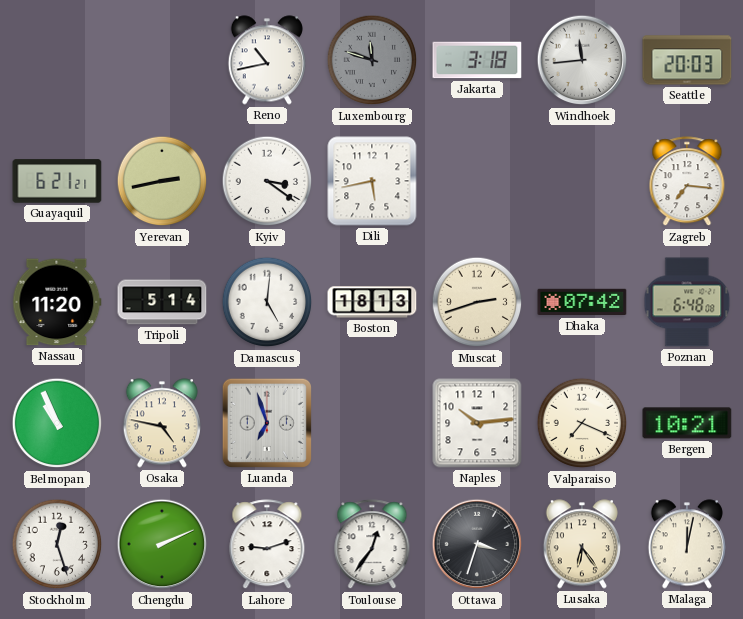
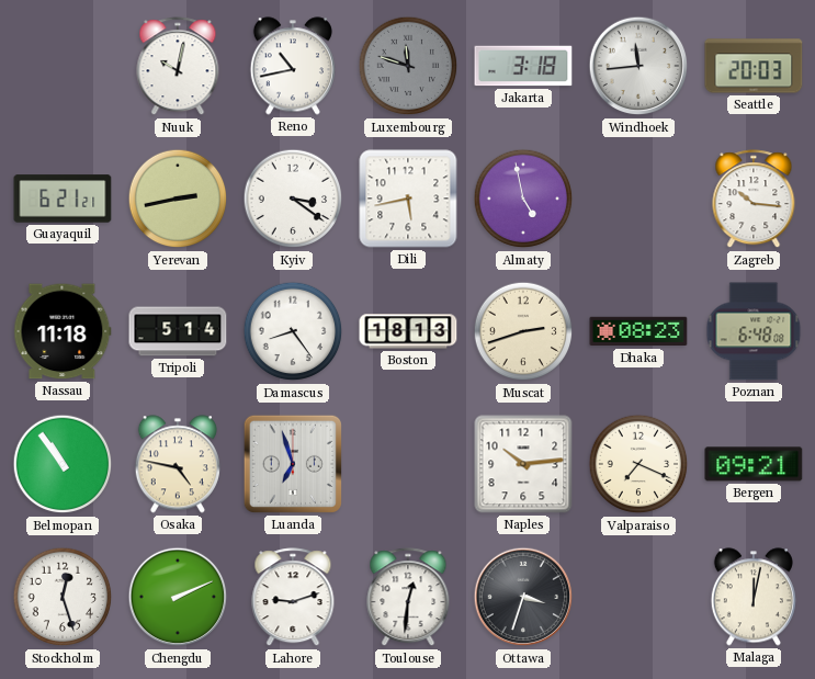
Nuuk: none -> 10:02 (178, 67)
Almaty: none -> 4:58 (523, 199)
Zagreb: 7:16 -> 10:16 (754, 200)
Nassau: 11:20 -> 11:18 (63, 331)
Damascus: 5:01 -> 8:24 (293, 331)
Dhaka: 07:42 -> 08:23 (638, 331)
Belmopan: 10:56 -> 10:54 (63, 464)
Bergen: 10:21 -> 09:21 (754, 464)
Toulouse: 12:36 -> 12:31 (408, 598)
Lusaka: 6:24 -> none (582, 544)
